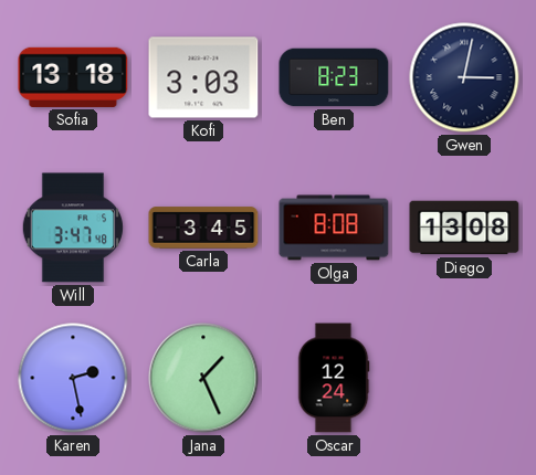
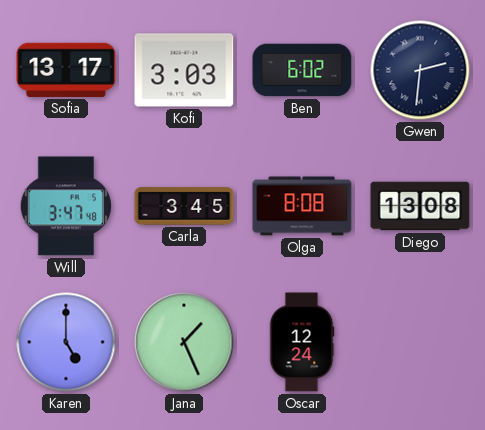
Sofia: 13:18 -> 13:17 (66, 70)
Ben: 8:23 -> 6:02 (302, 70)
Gwen: 3:02 -> 2:31 (420, 70)
Karen: 2:28 -> 5:00 (66, 342)
